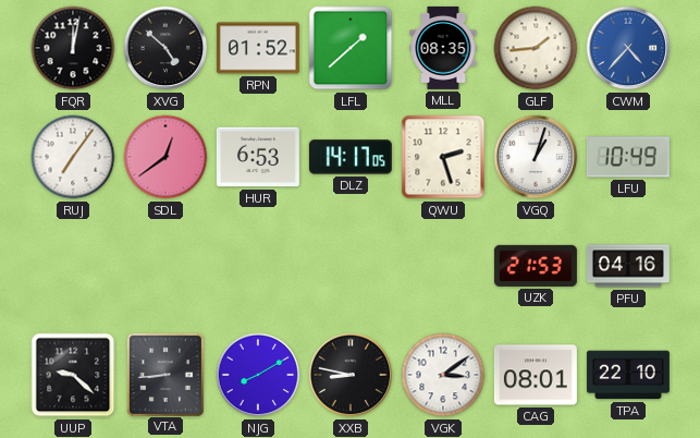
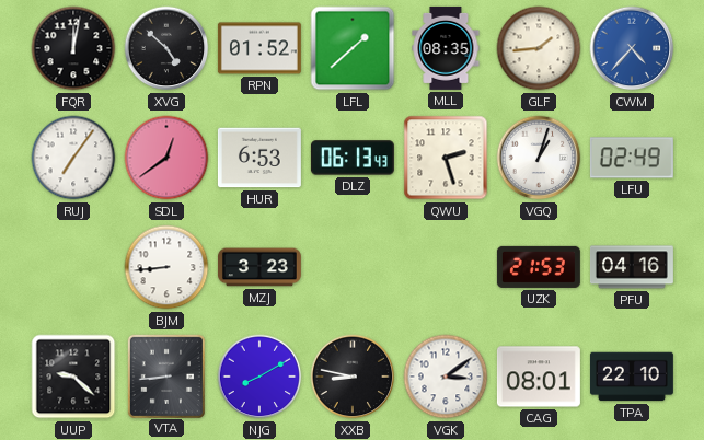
DLZ: 14:17 -> 06:13 (353, 158)
LFU: 10:49 -> 02:49 (632, 158)
BJM: none -> 8:44 (166, 267)
MZJ: none -> 3:23 (259, 267)
